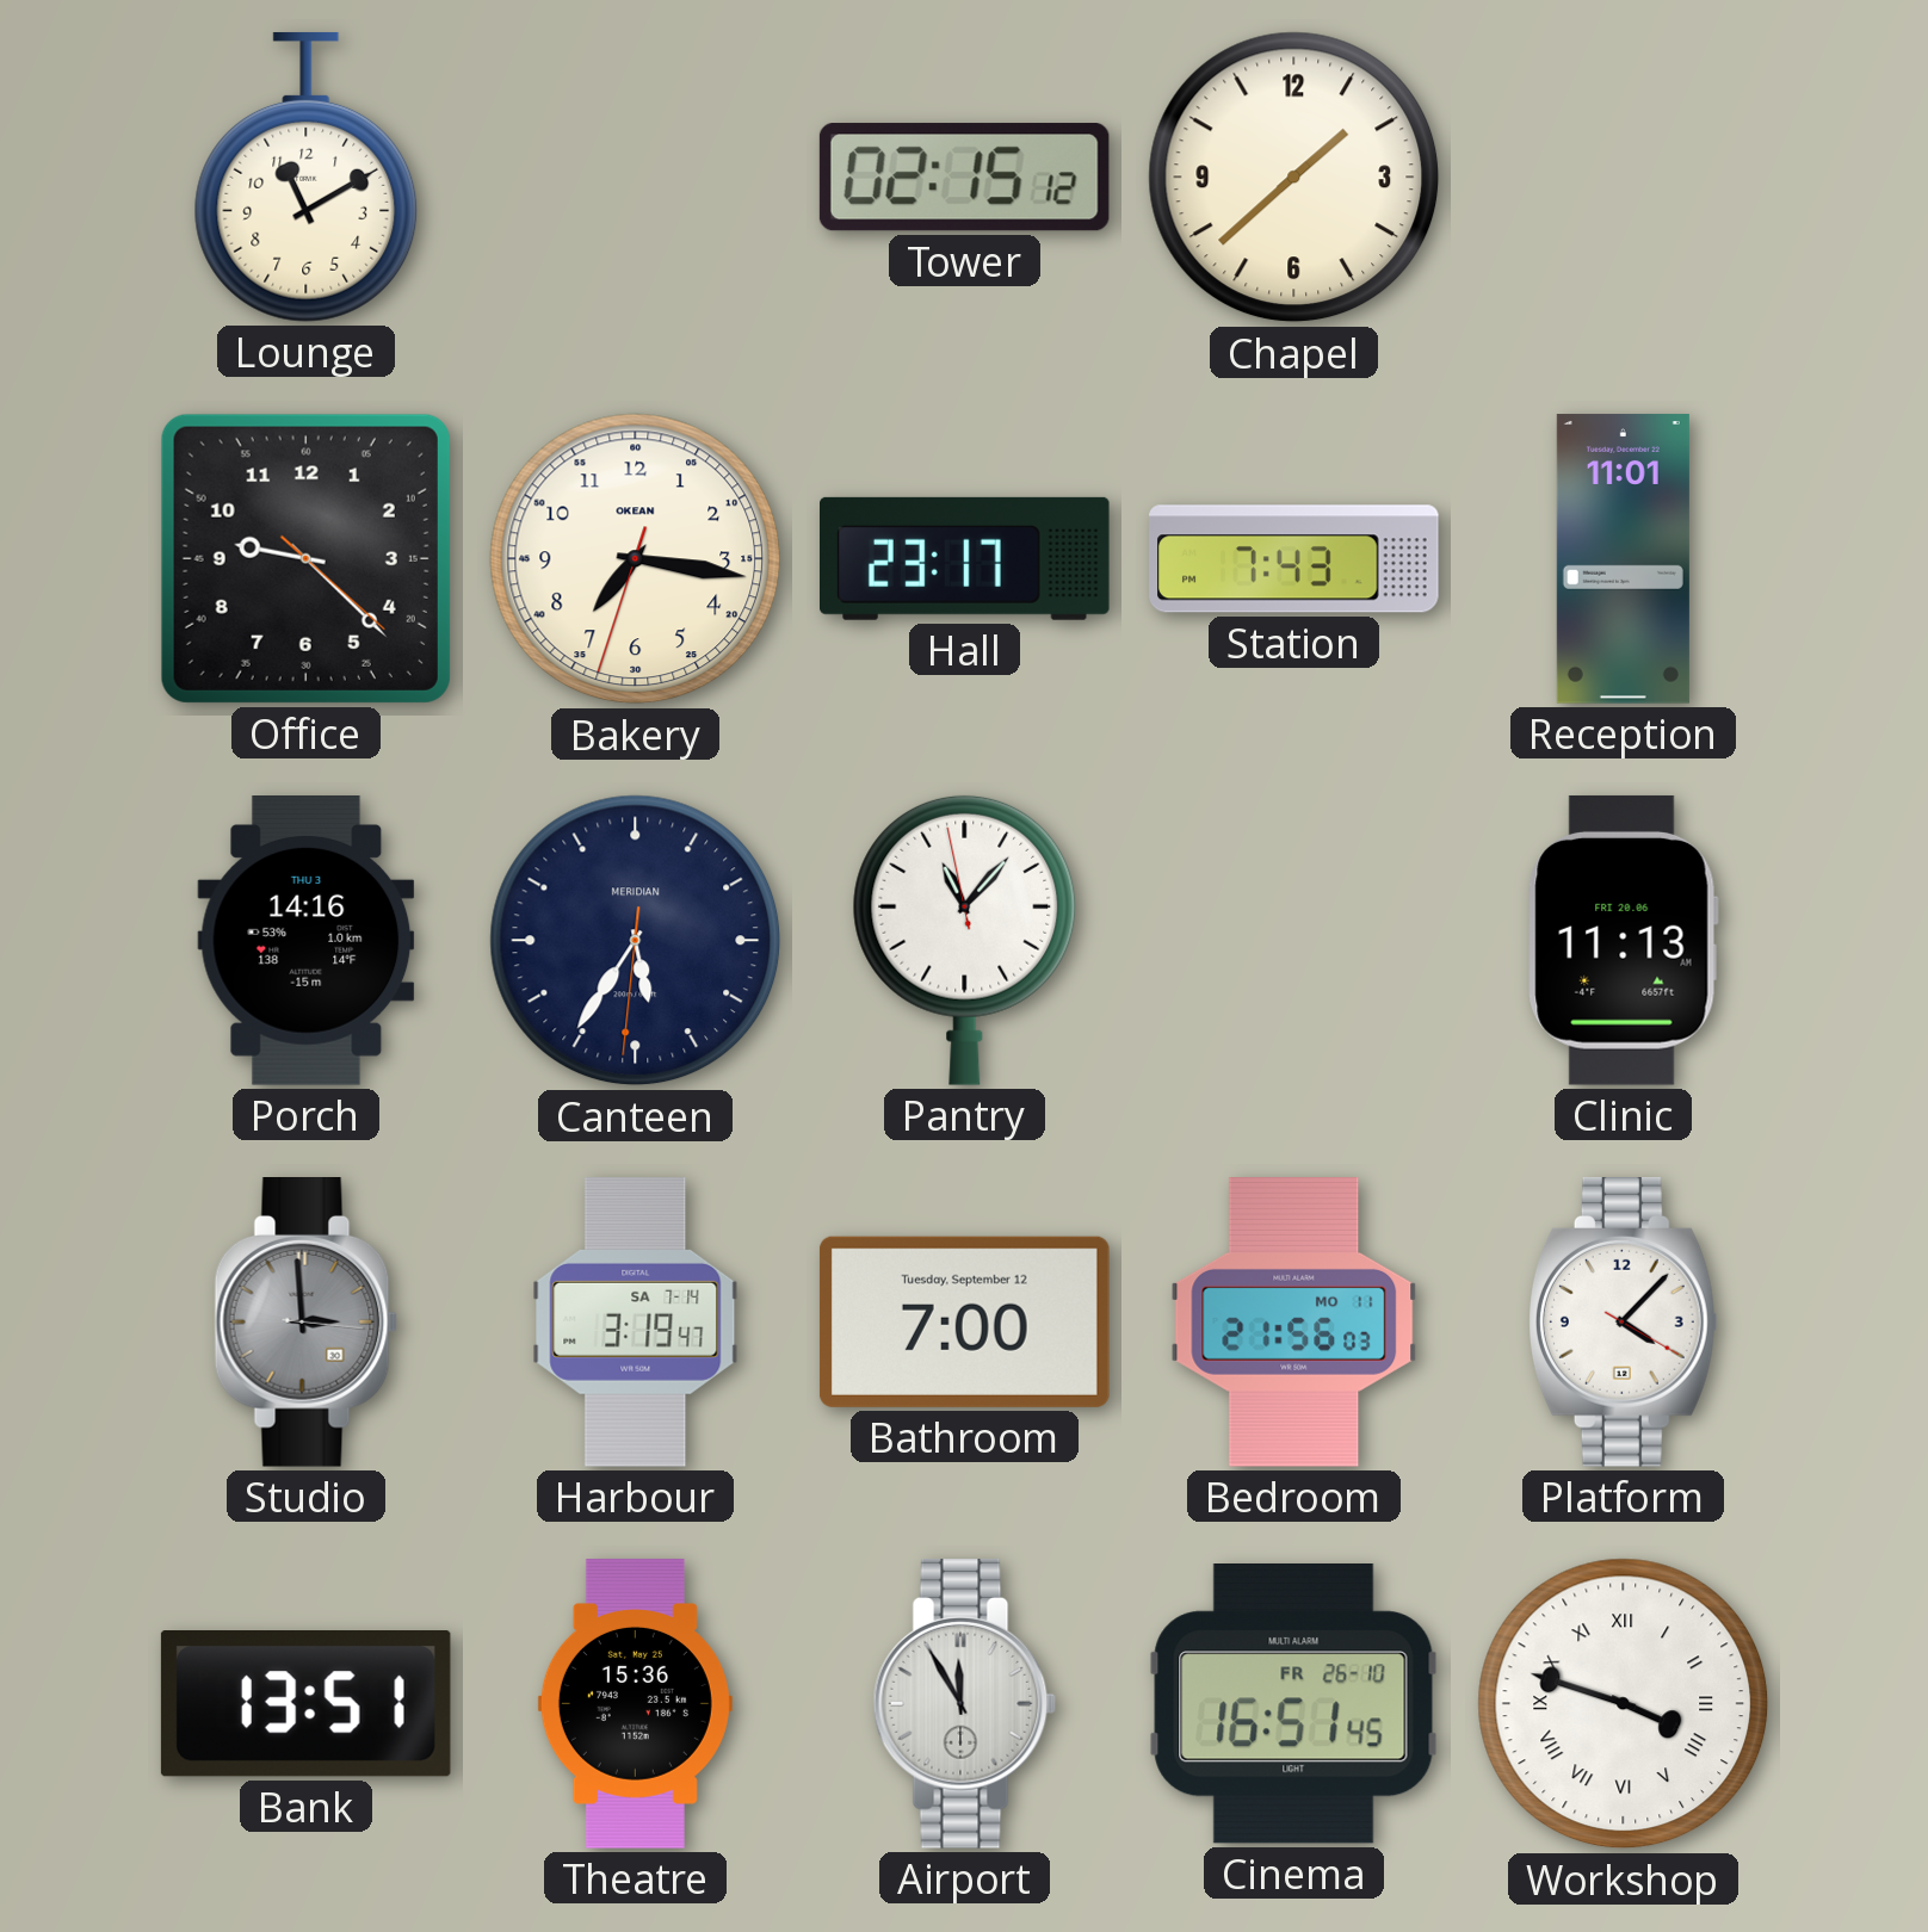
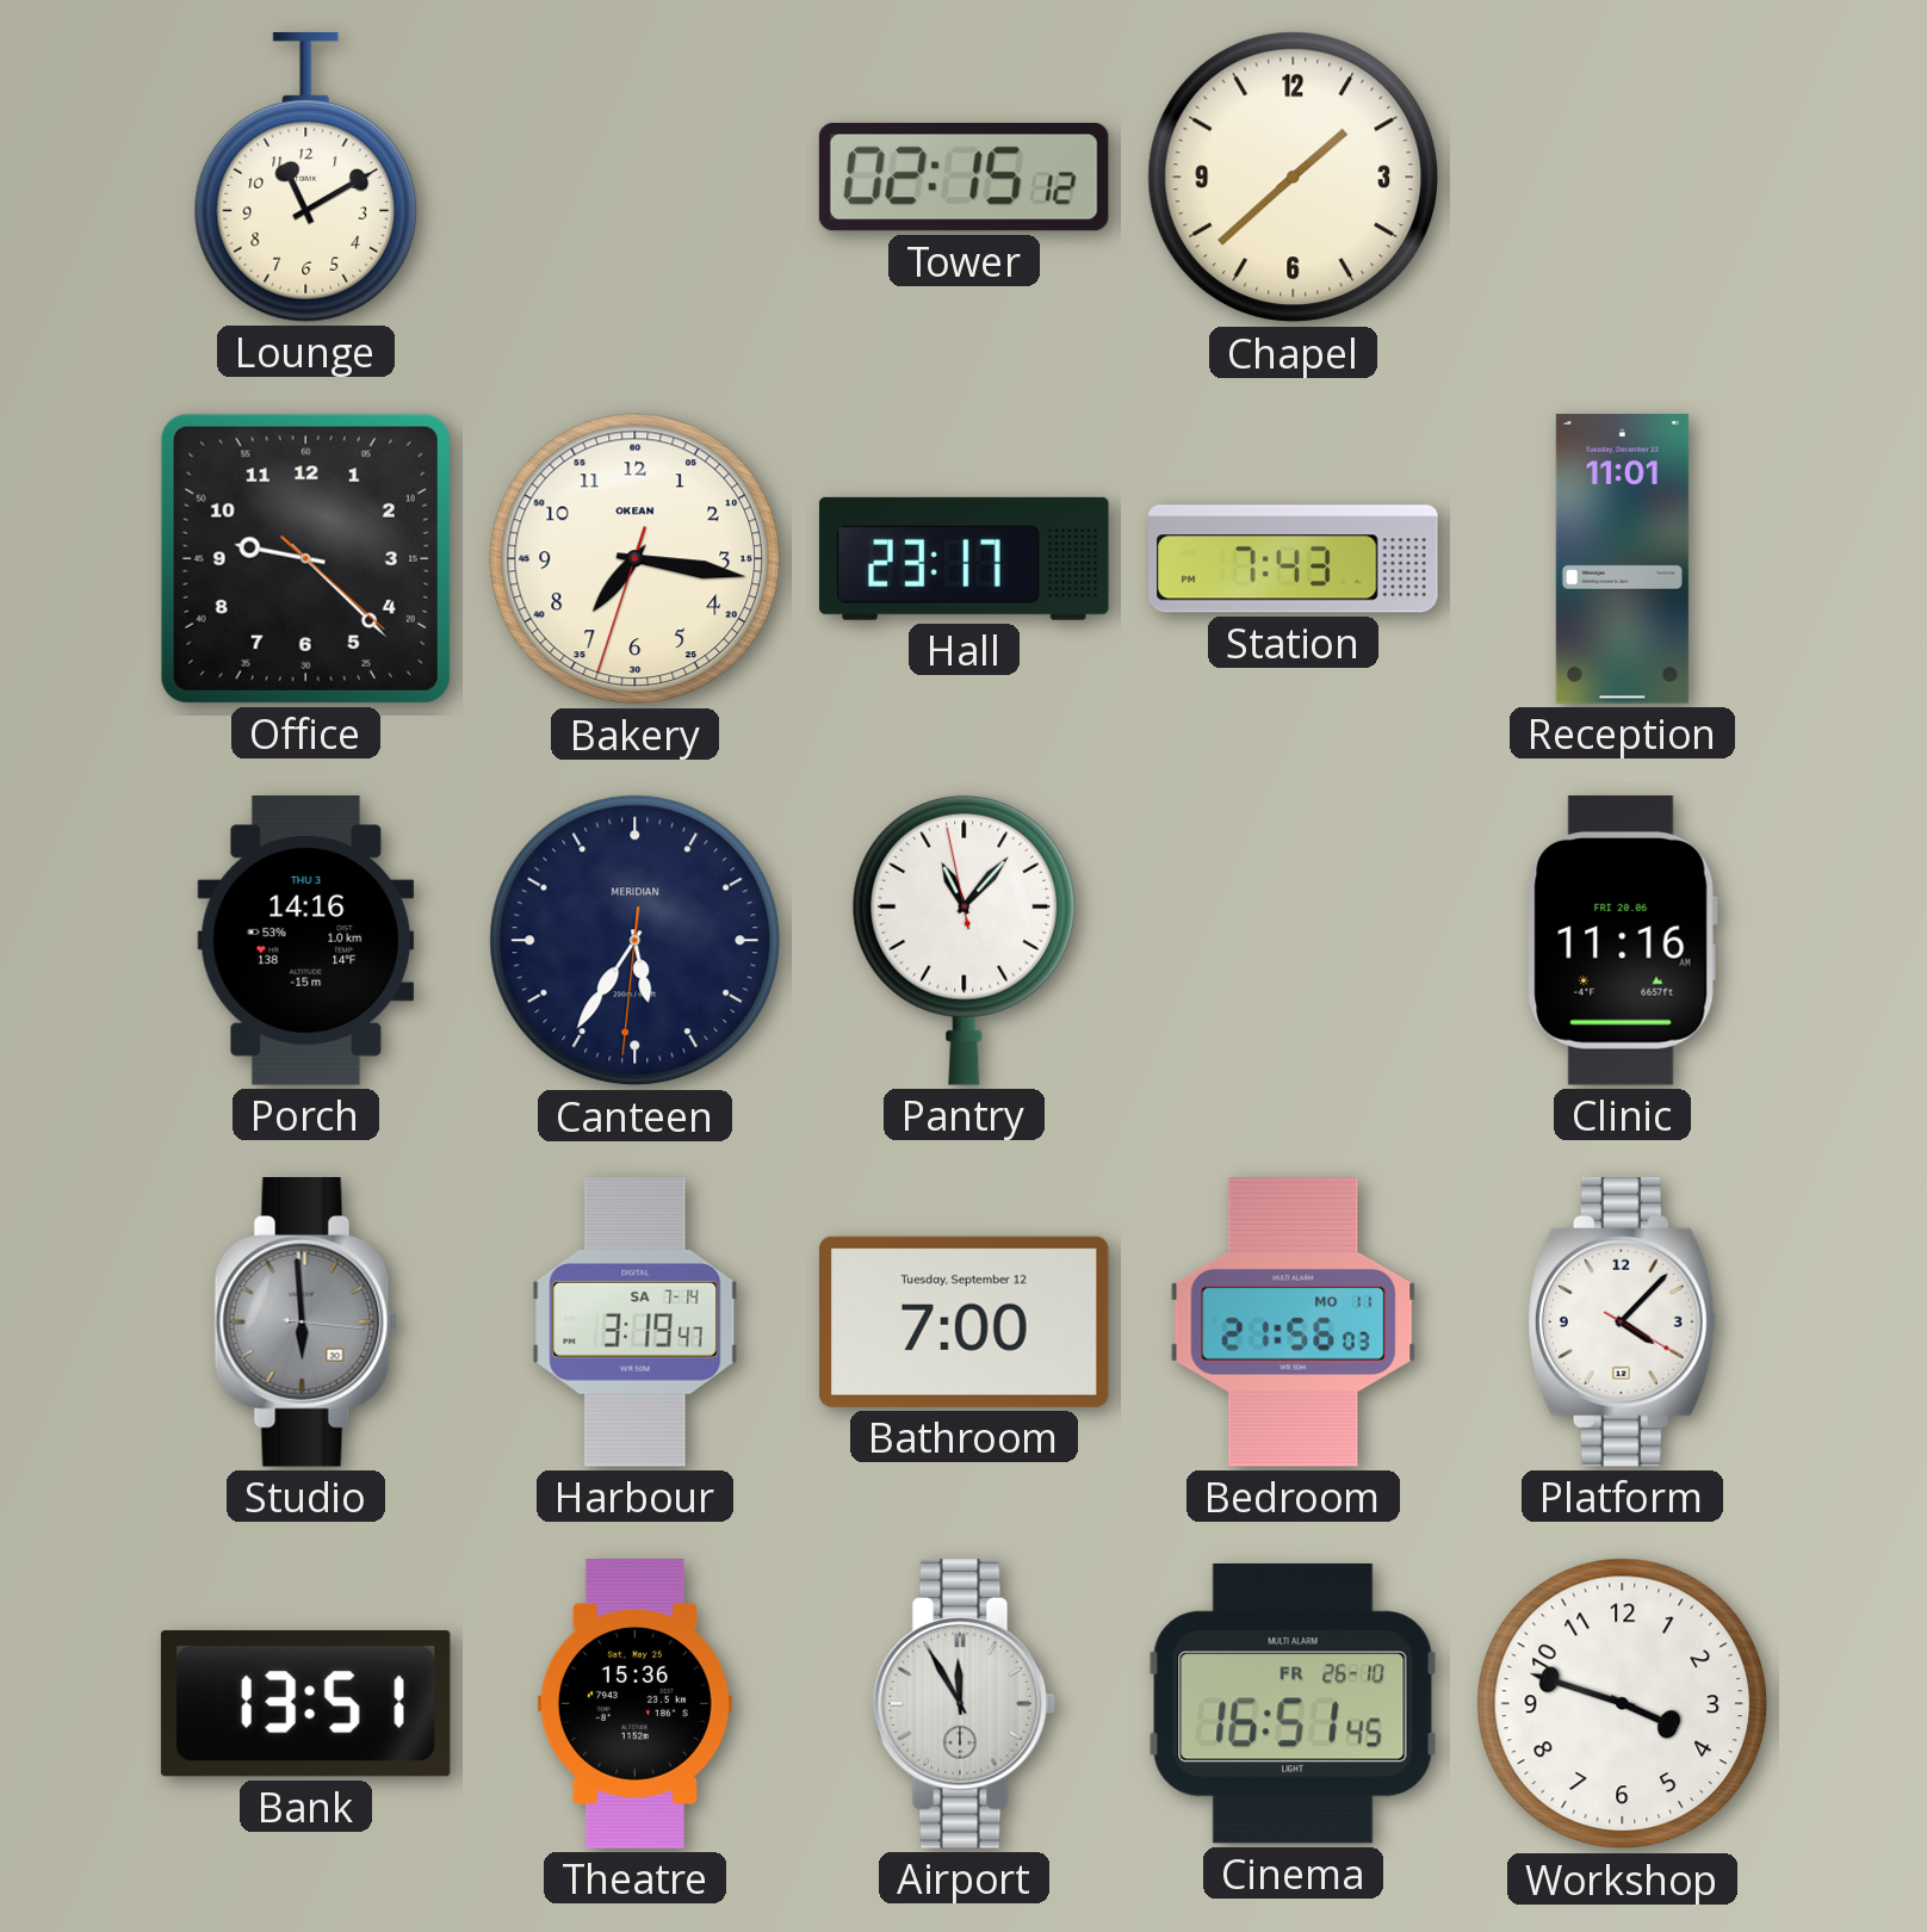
Clinic: 11:13 -> 11:16 (1622, 940)
Studio: 2:59 -> 5:59 (306, 1323)
Workshop numerals: Roman -> Arabic (1623, 1704)
